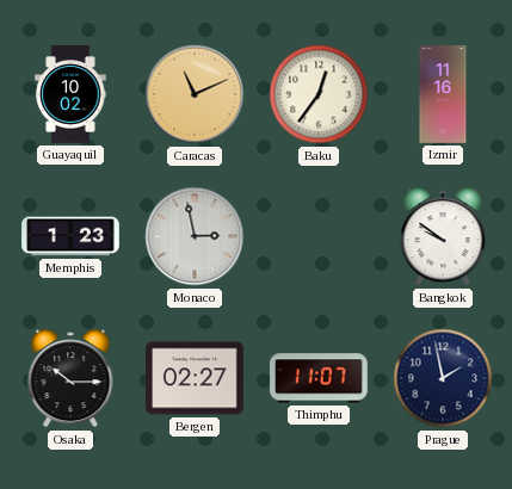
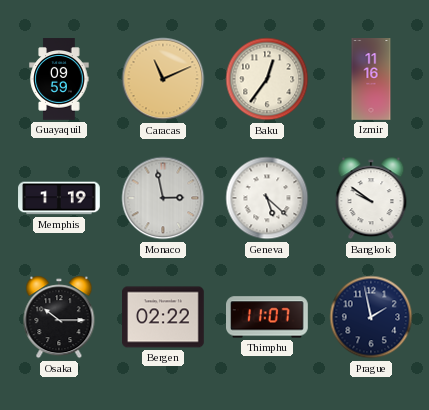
Guayaquil: 10:02 -> 09:59 (59, 79)
Memphis: 1:23 -> 1:19 (59, 198)
Geneva: none -> 5:22 (267, 198)
Bergen: 02:27 -> 02:22 (164, 317)
